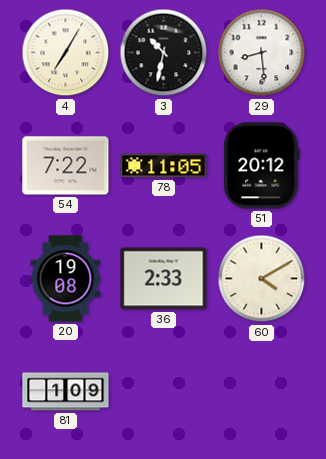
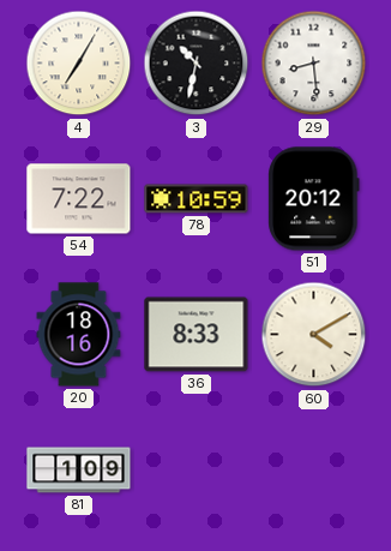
78: 11:05 -> 10:59 (197, 199)
20: 19:08 -> 18:16 (79, 335)
36: 2:33 -> 8:33 (197, 335)
